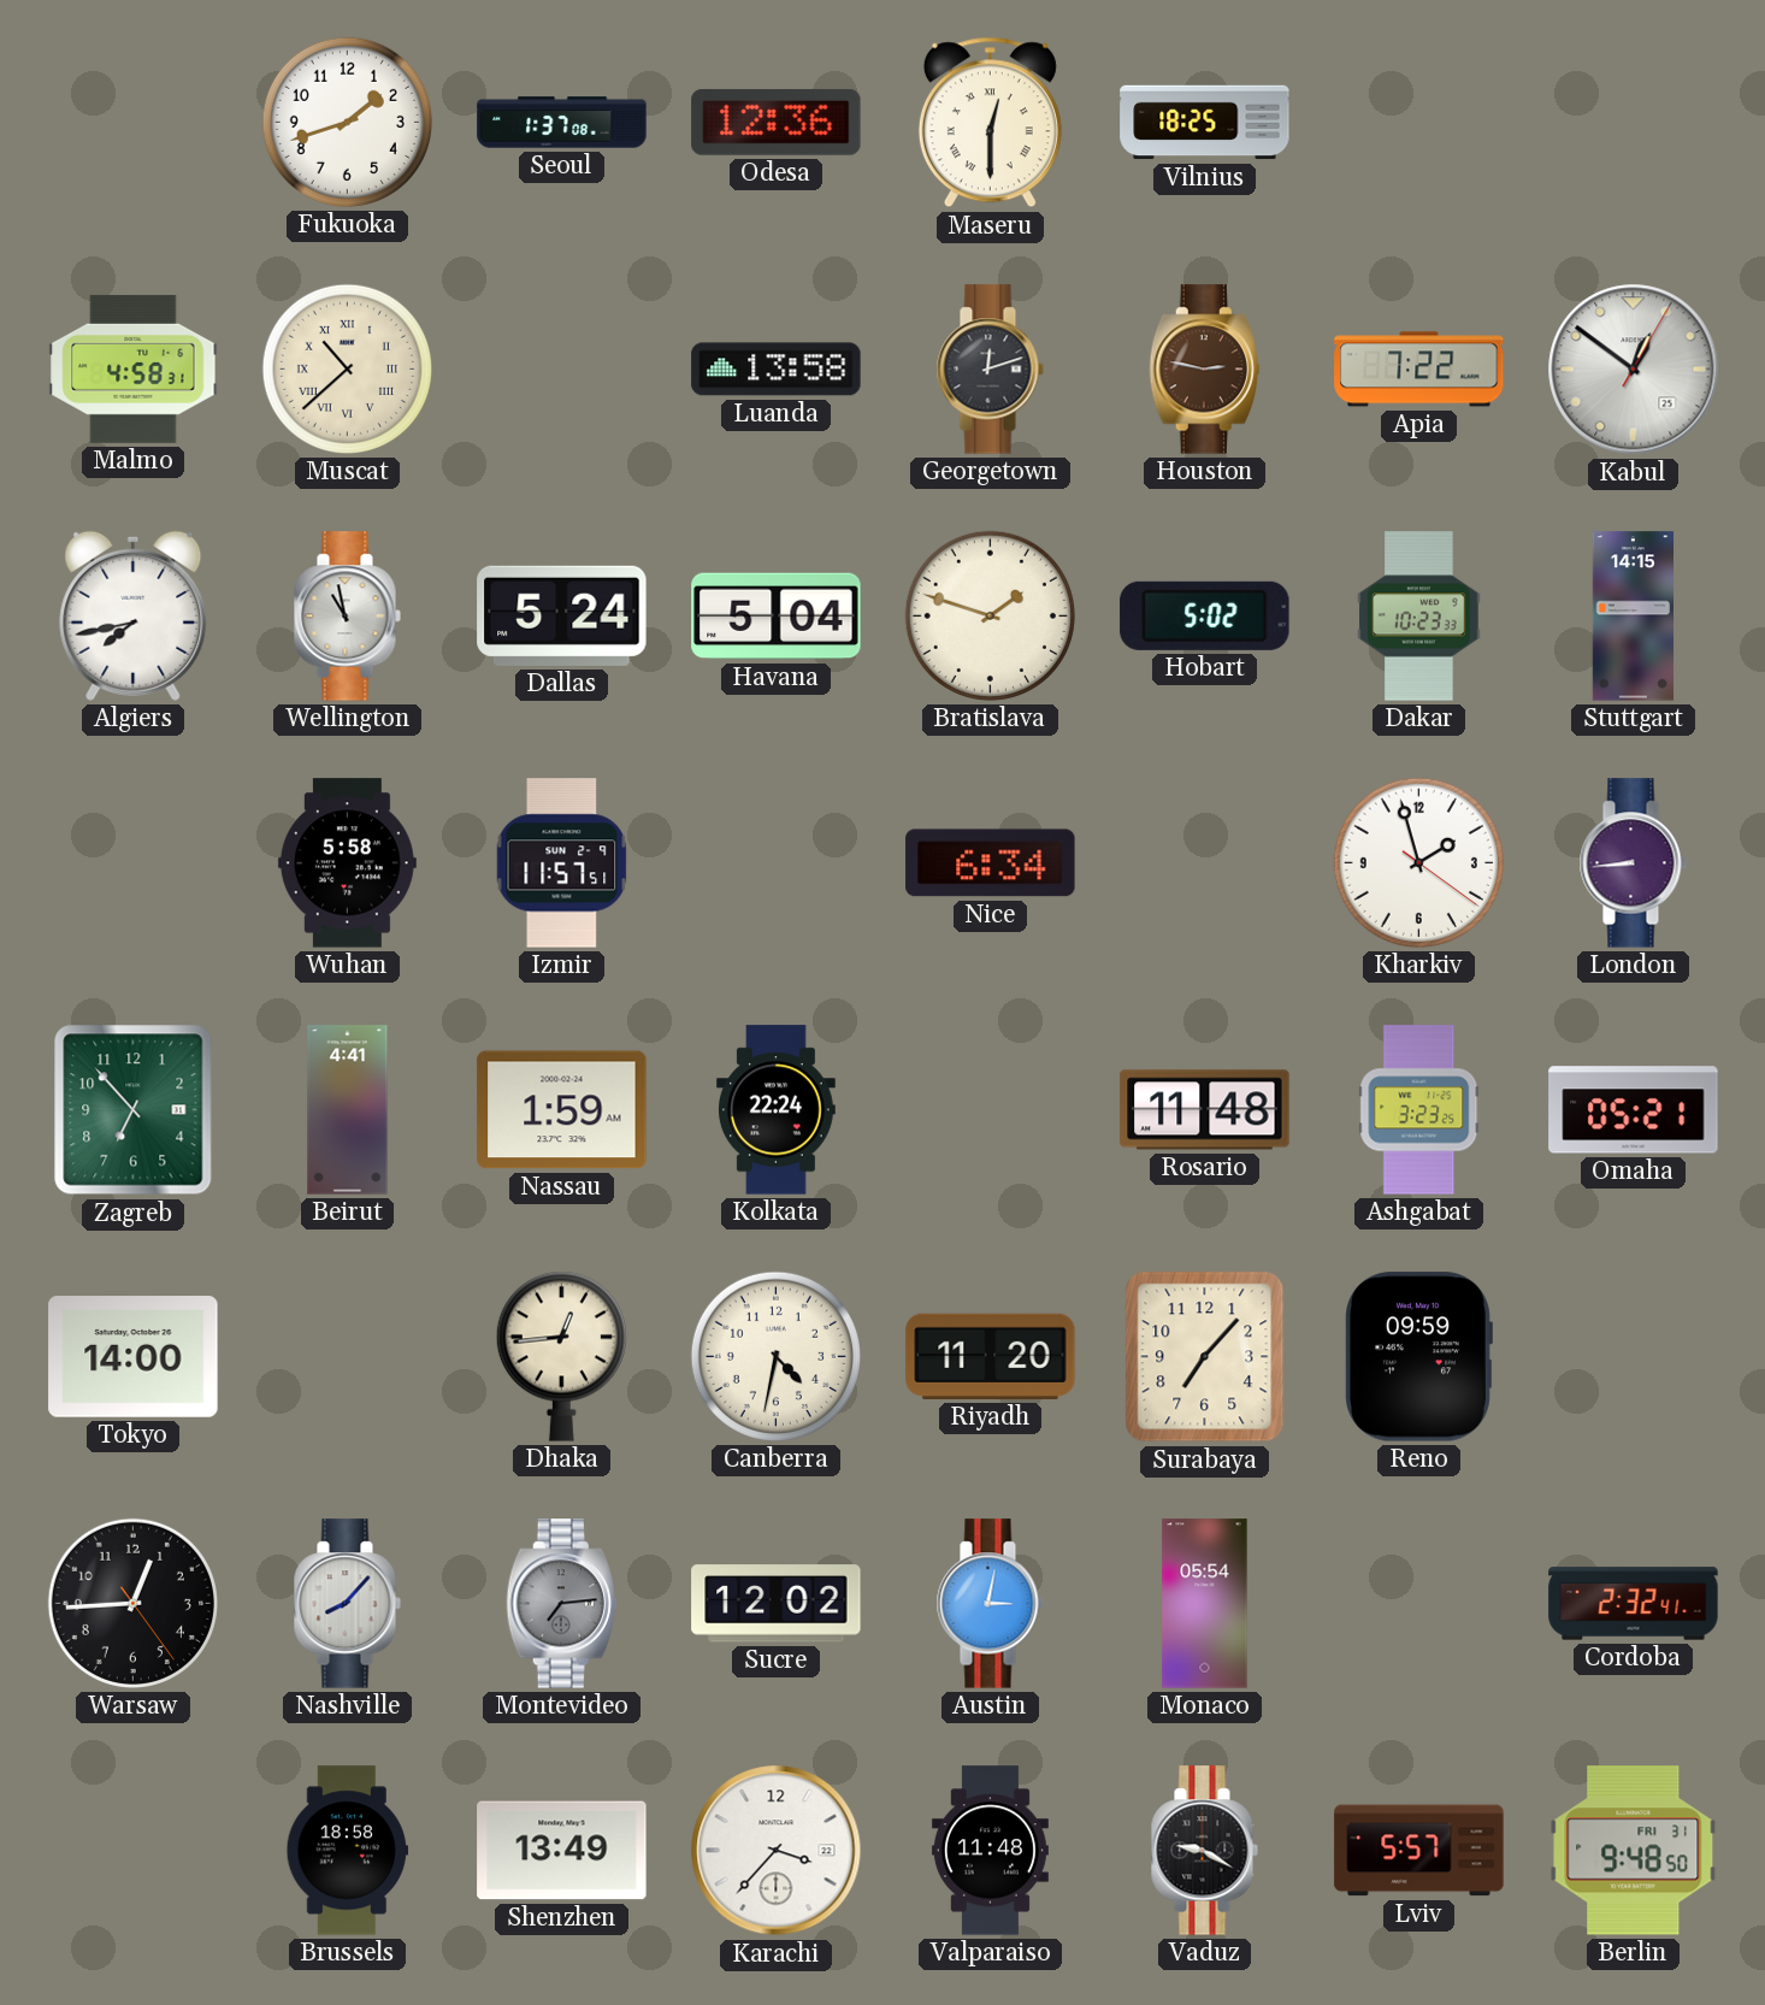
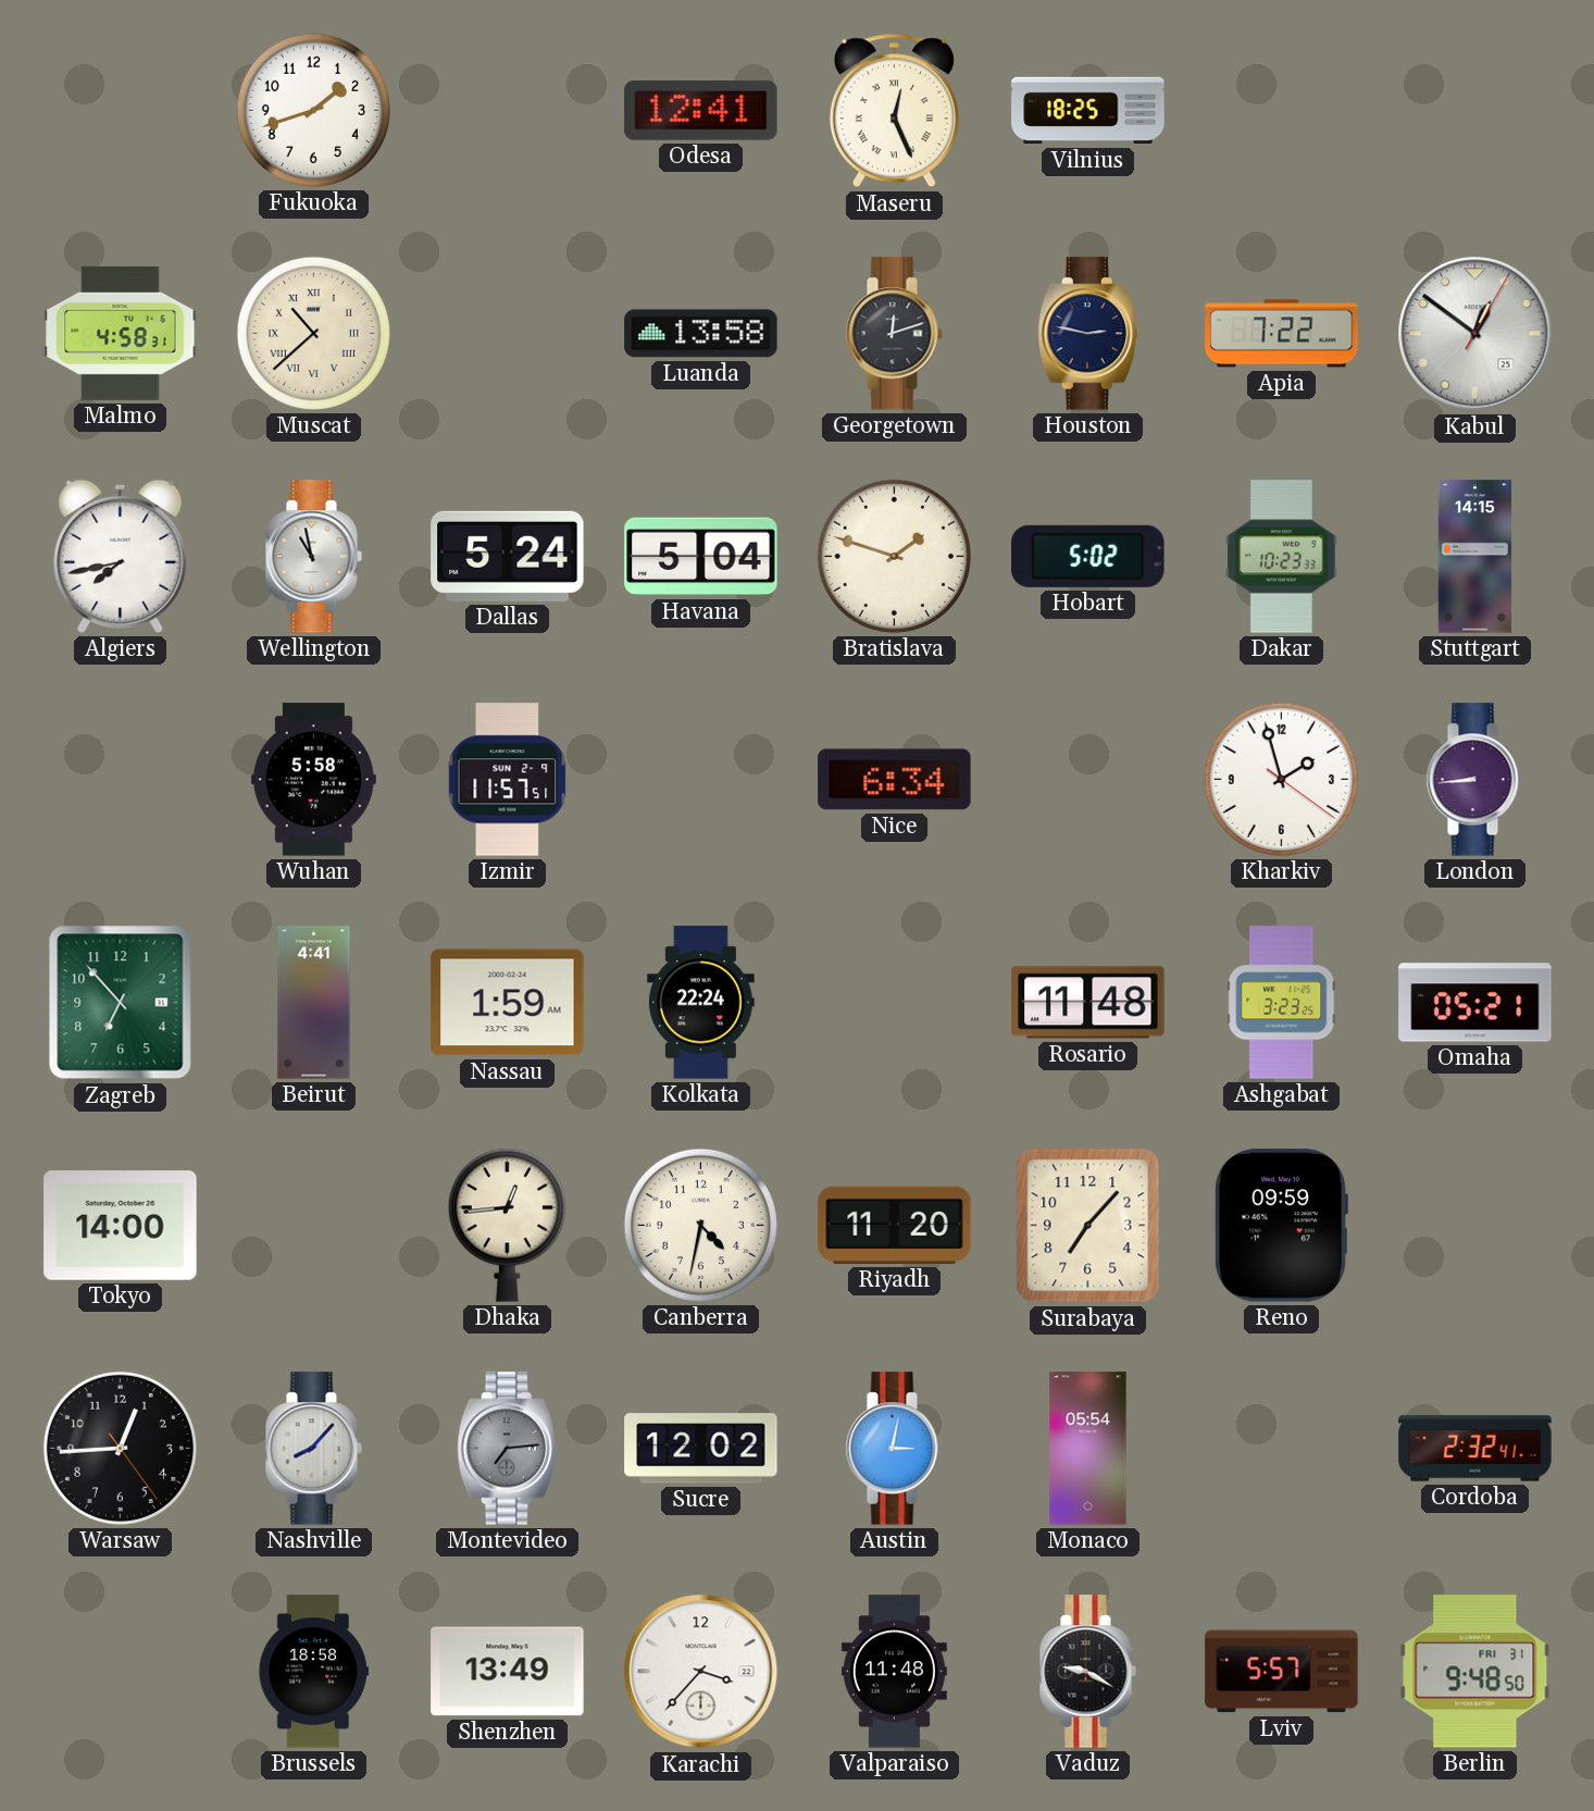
Seoul: 1:37 -> none (562, 123)
Odesa: 12:36 -> 12:41 (701, 110)
Maseru: 12:30 -> 12:26 (894, 111)
Houston dial: brown -> navy (1087, 334)
